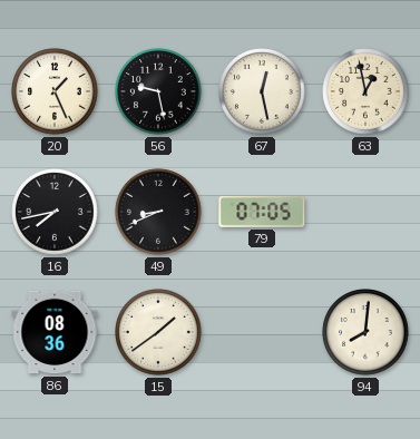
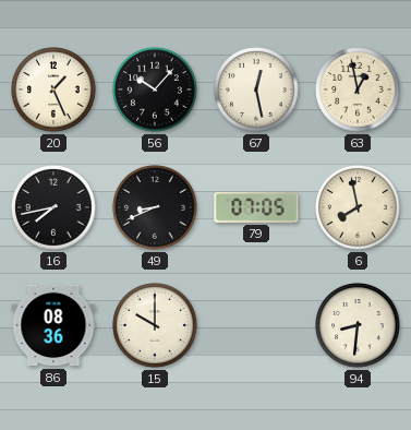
56: 9:28 -> 10:07 (155, 89)
6: none -> 7:58 (358, 207)
15: 1:39 -> 10:00 (155, 325)
94: 8:01 -> 8:31 (358, 325)
